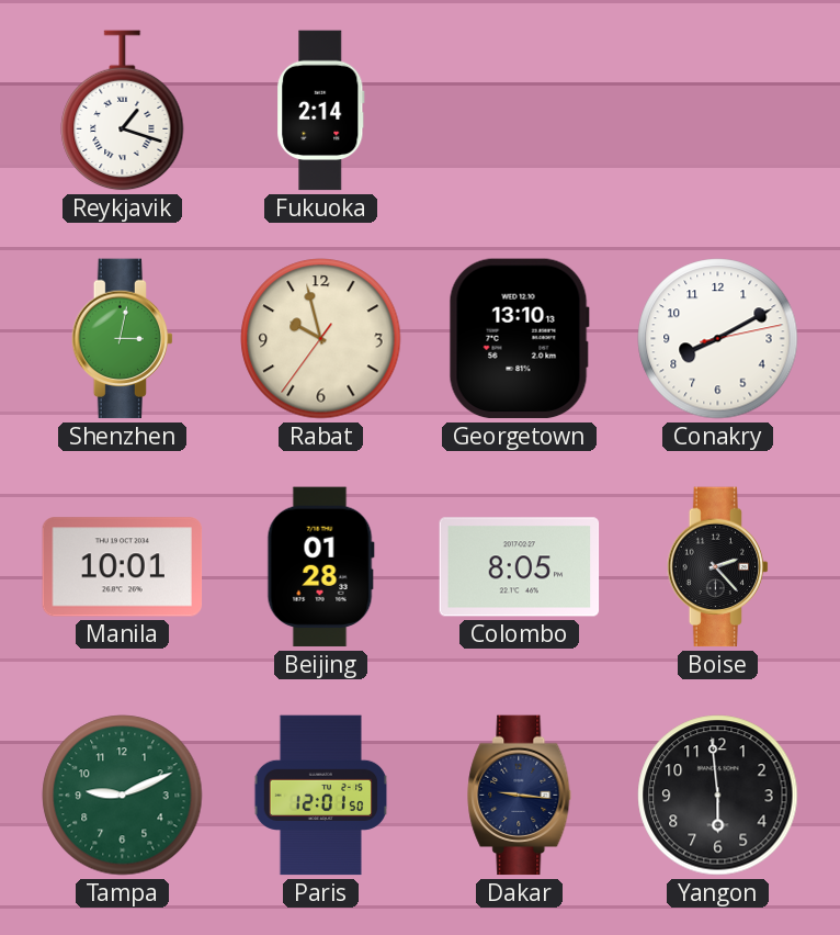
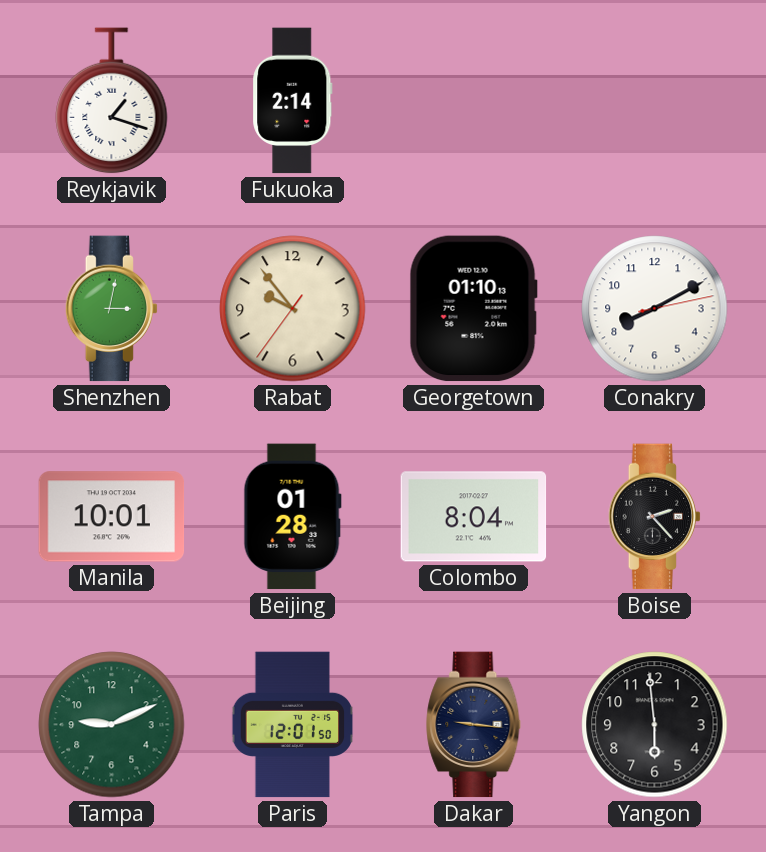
Rabat: 9:57 -> 9:53 (293, 309)
Georgetown: 13:10 -> 01:10 (473, 309)
Colombo: 8:05 -> 8:04 (474, 517)
